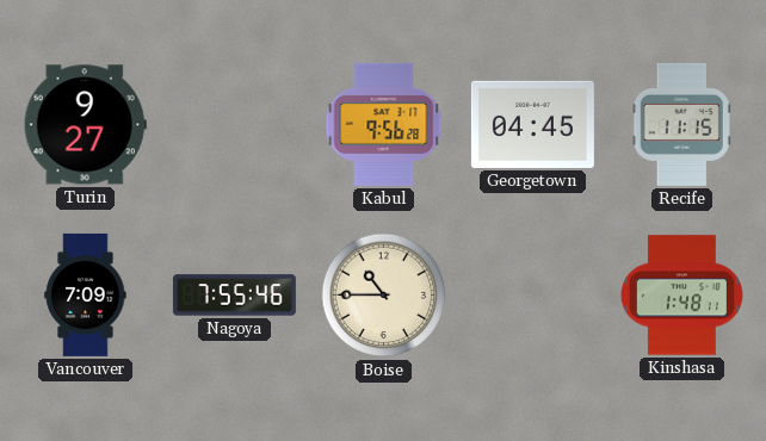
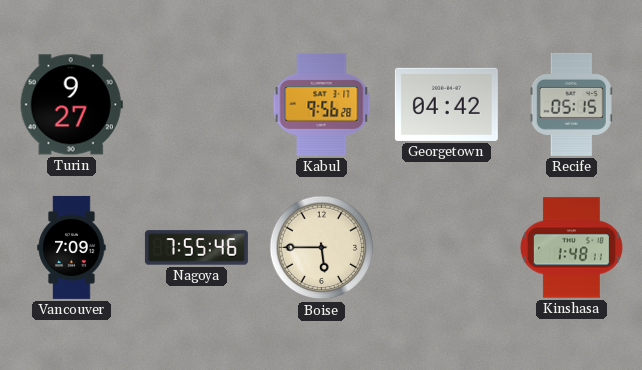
Georgetown: 04:45 -> 04:42 (446, 104)
Recife: 11:15 -> 05:15 (571, 104)
Boise: 10:45 -> 5:45 (322, 248)
